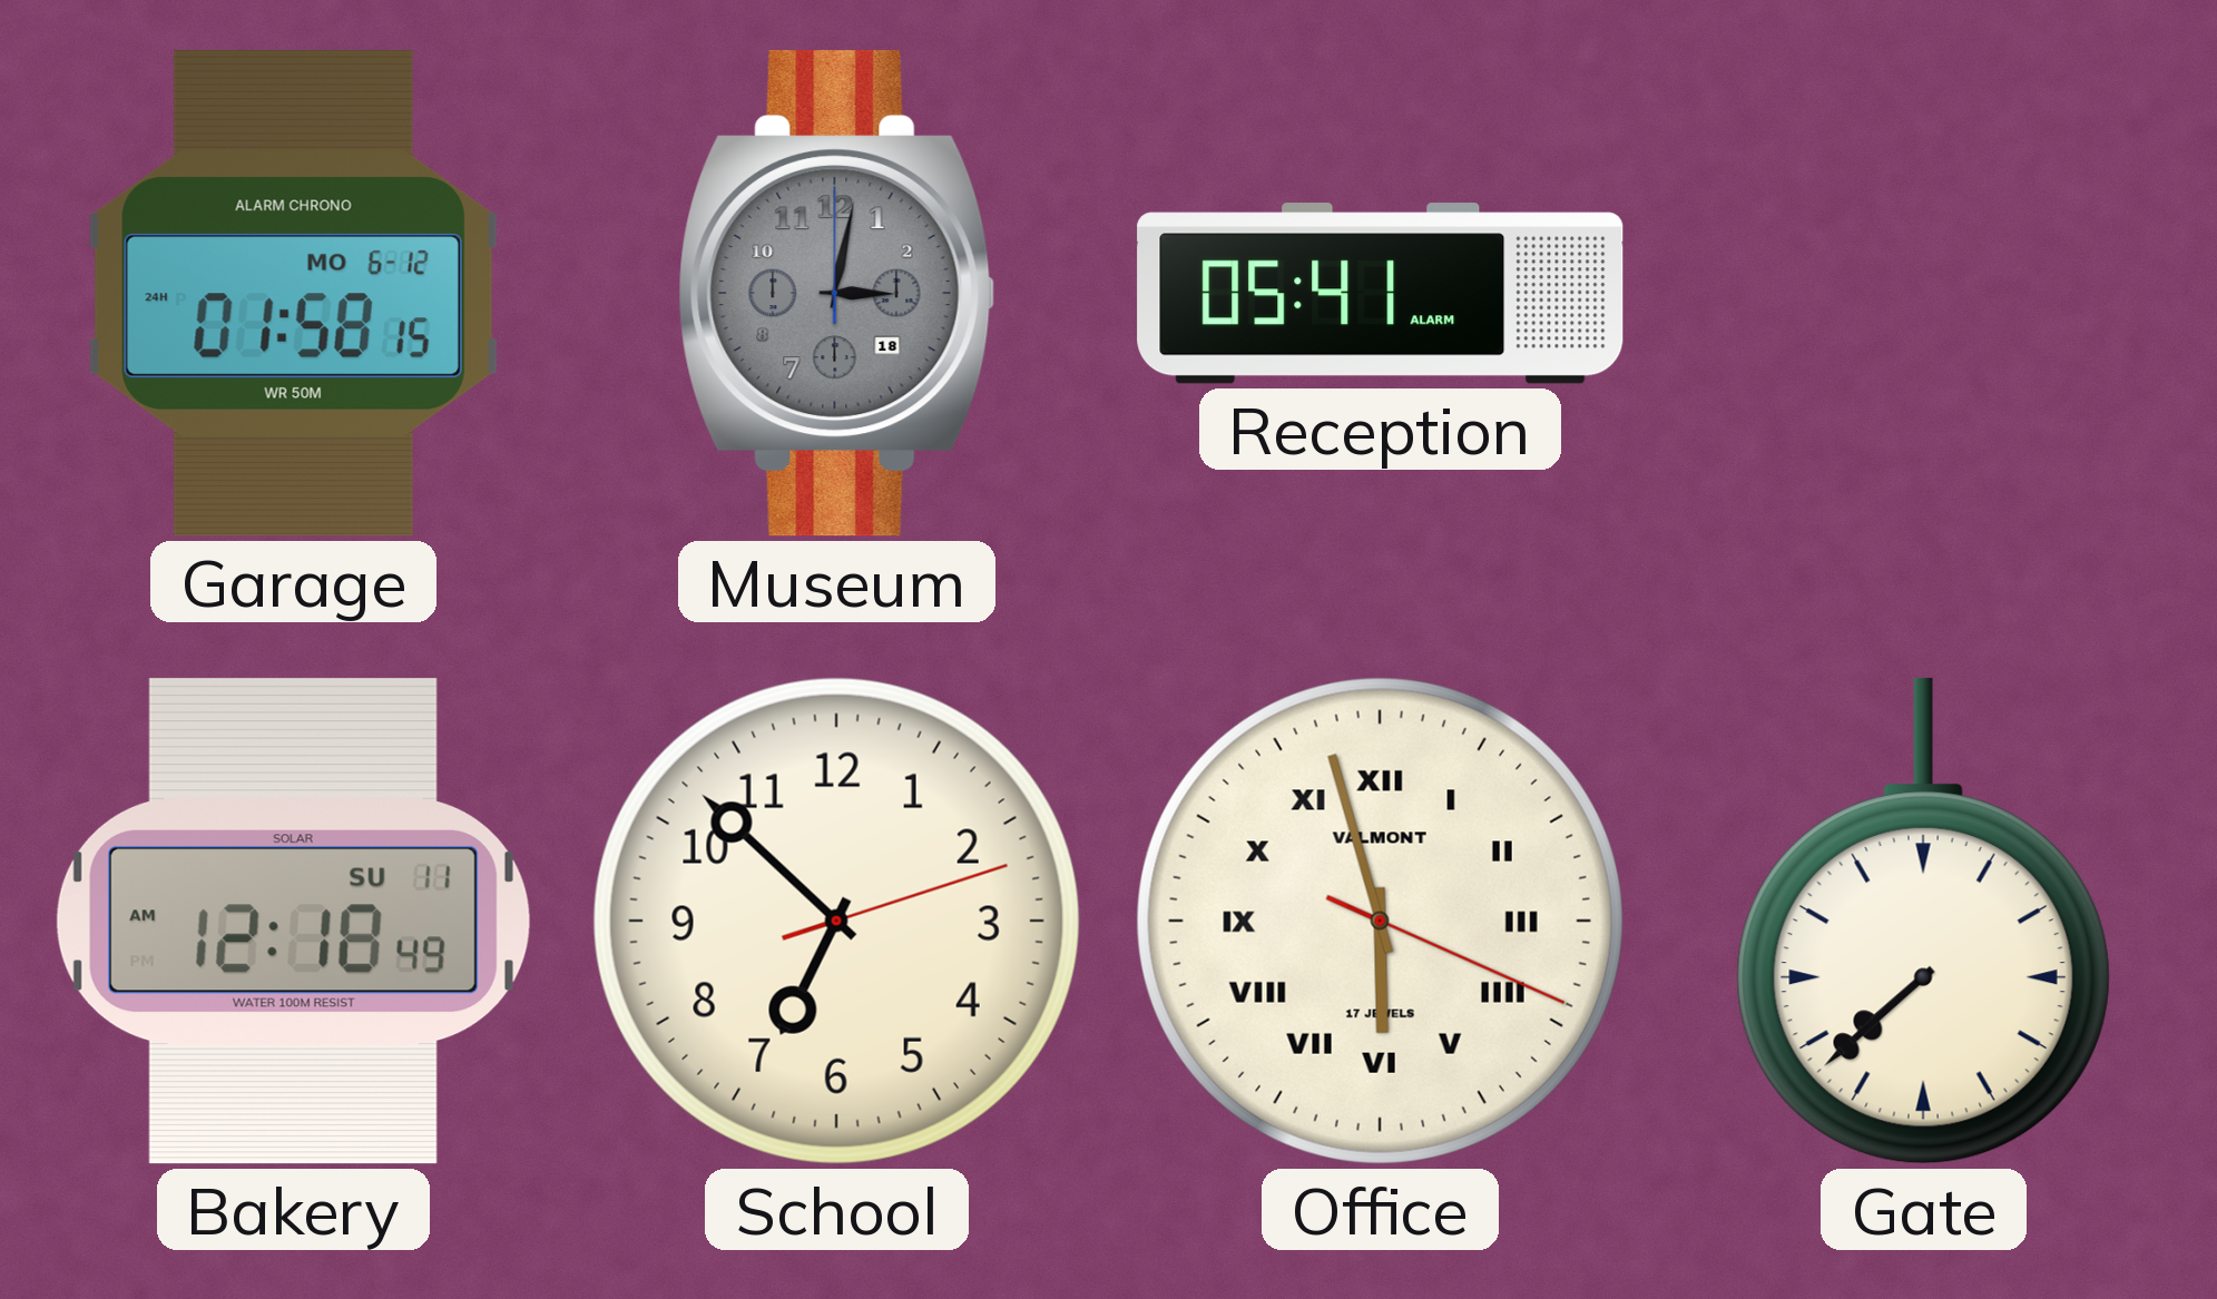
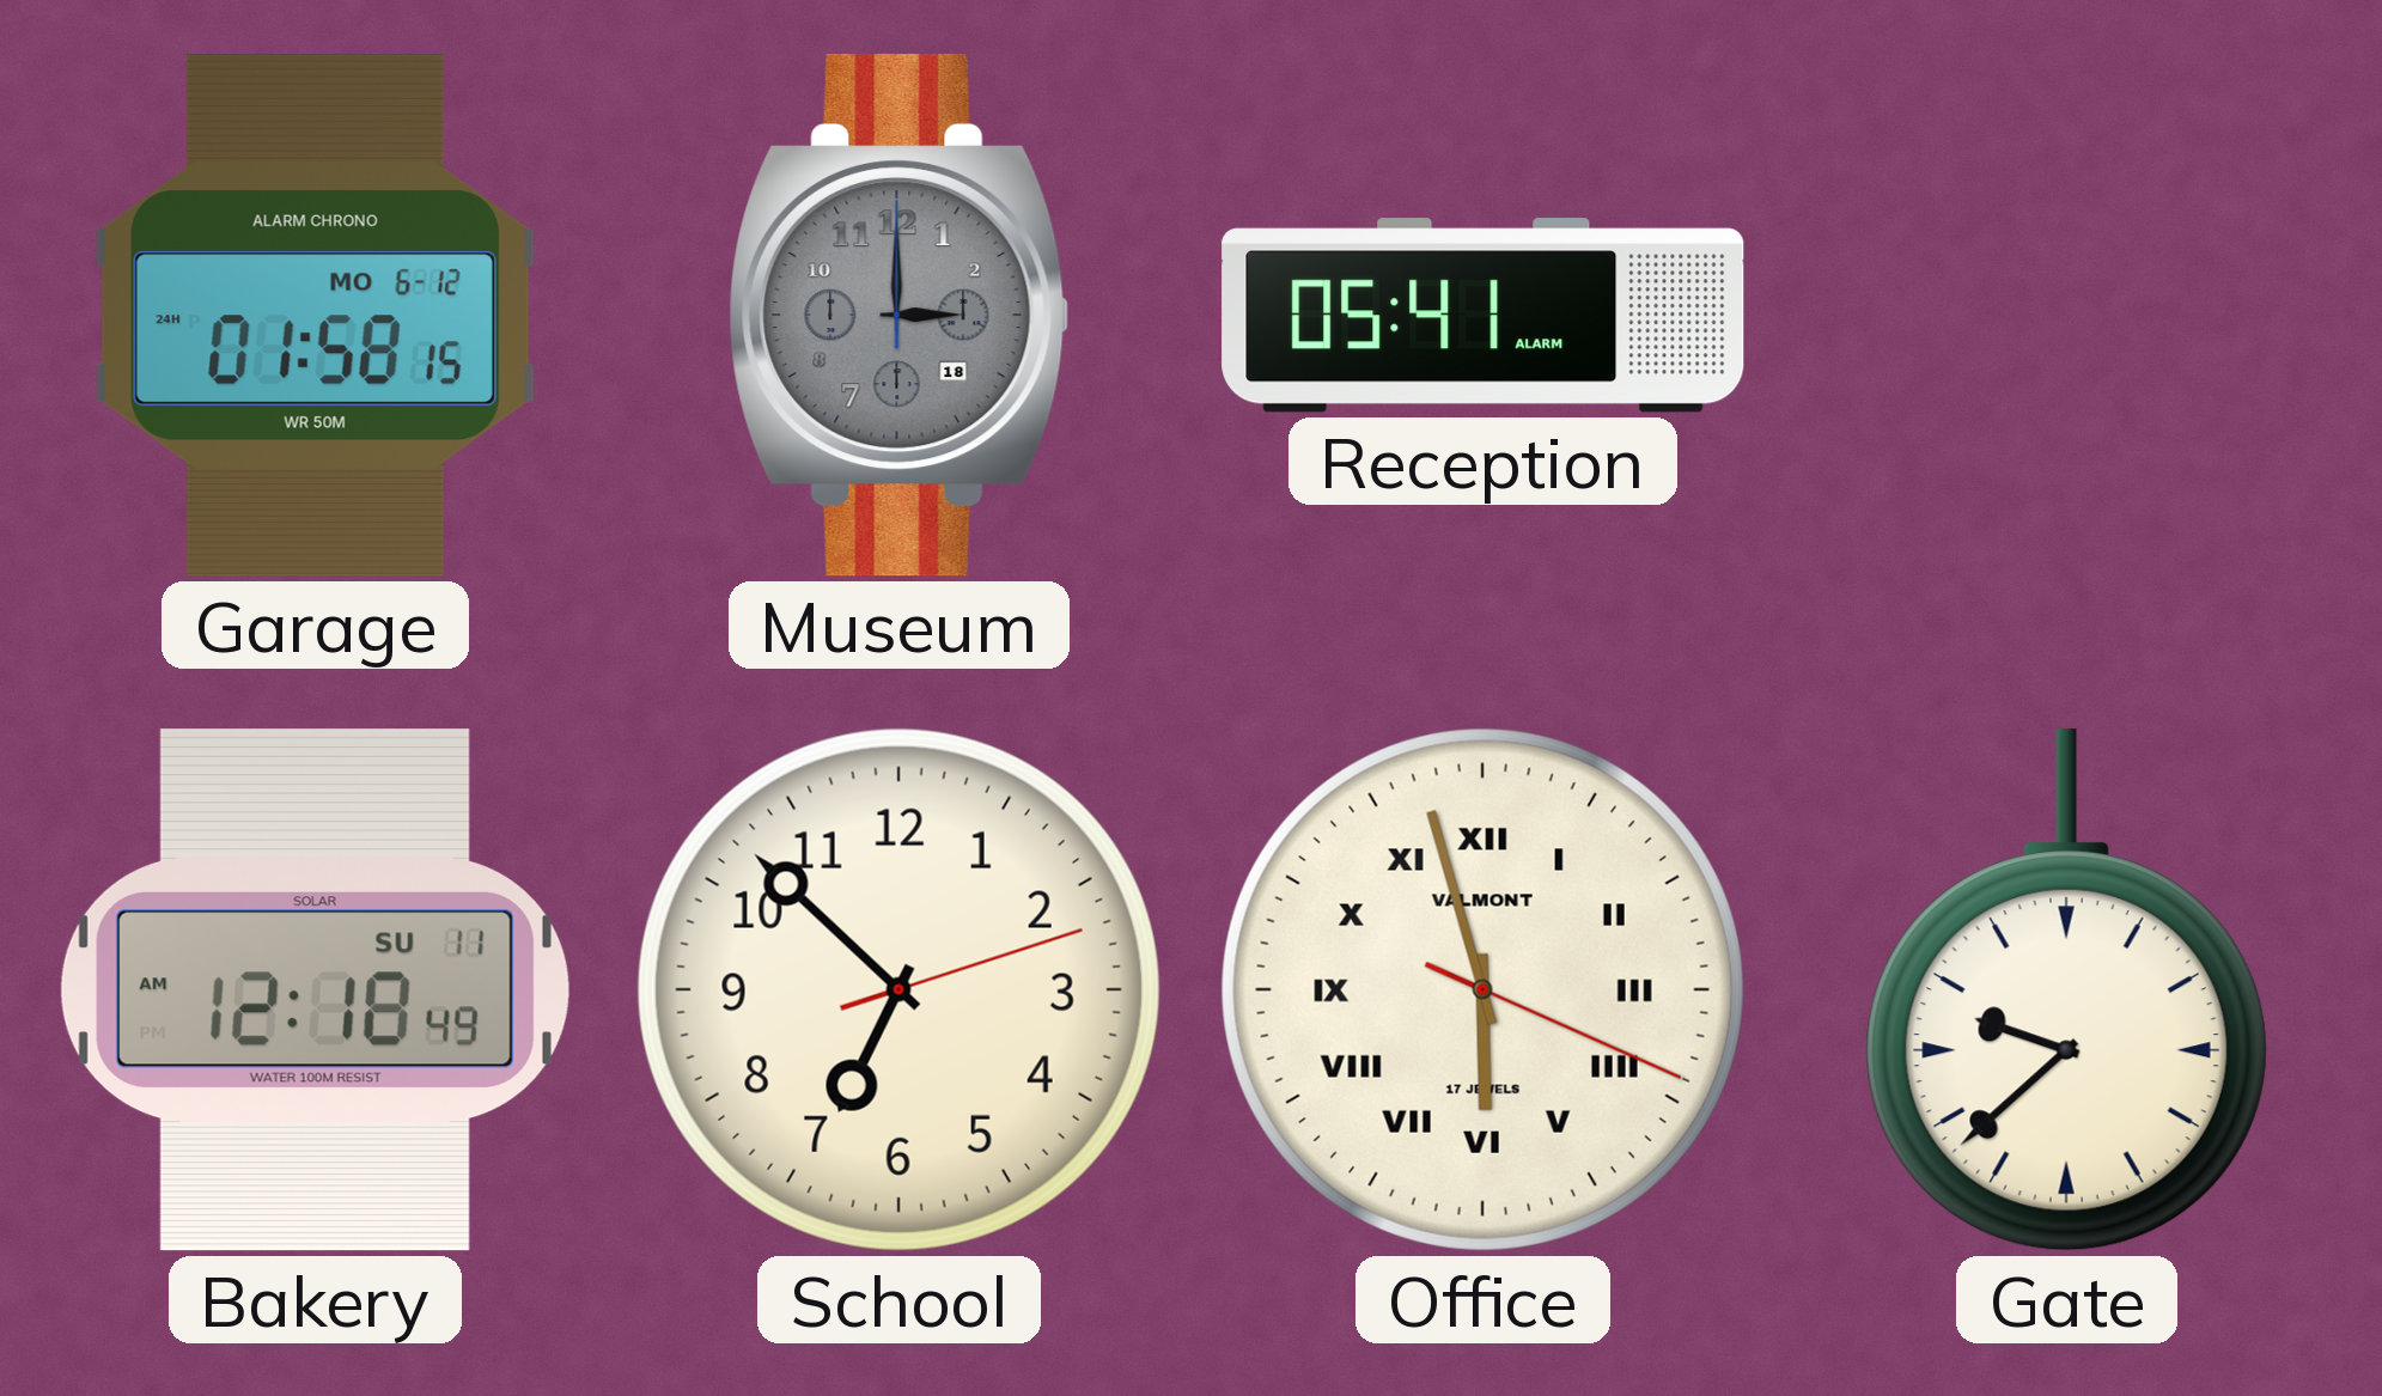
Museum: 3:02 -> 3:00 (900, 315)
Gate: 7:38 -> 9:38 (2066, 989)
